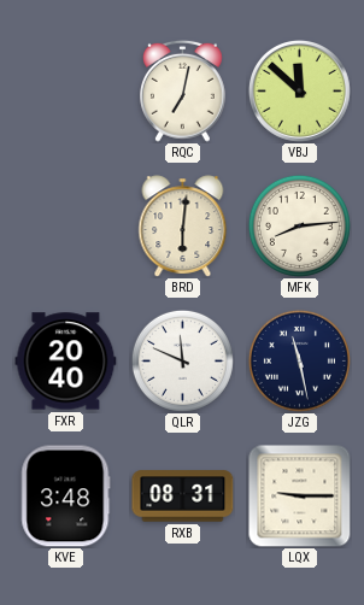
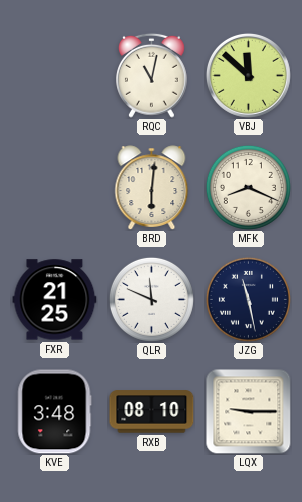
RQC: 7:02 -> 11:02 (152, 75)
MFK: 8:14 -> 8:19 (248, 187)
FXR: 20:40 -> 21:25 (55, 300)
RXB: 08:31 -> 08:10 (152, 412)
